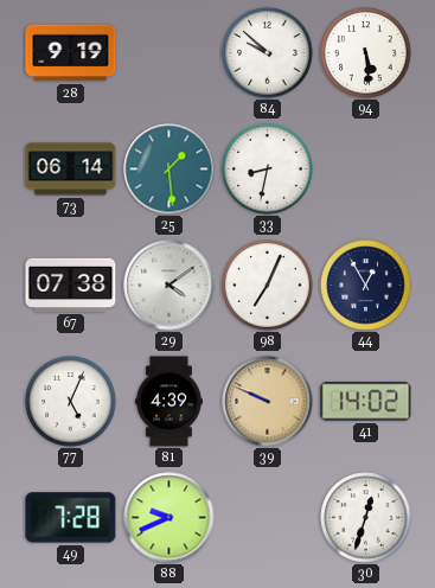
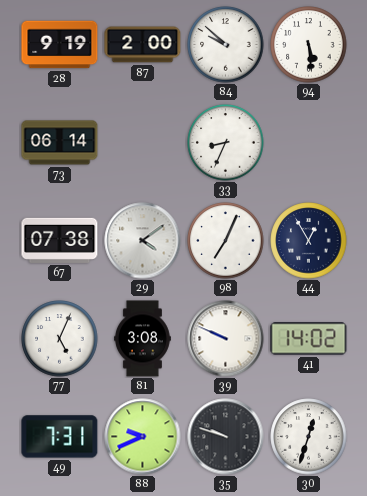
87: none -> 2:00 (143, 45)
25: 1:29 -> none (169, 170)
33: 8:32 -> 8:34 (226, 143)
81: 4:39 -> 3:08 (143, 339)
39 dial: champagne -> white (226, 339)
49: 7:28 -> 7:31 (60, 437)
35: none -> 9:48 (226, 437)
